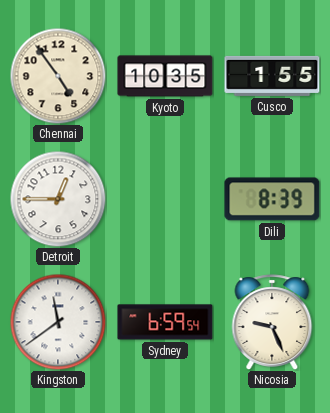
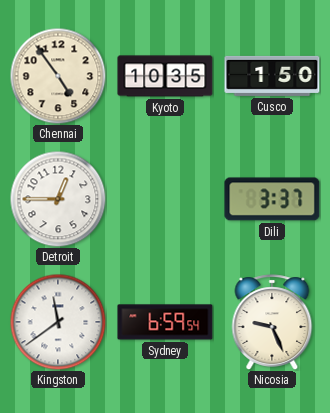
Cusco: 1:55 -> 1:50 (272, 76)
Dili: 8:39 -> 3:37 (272, 199)
